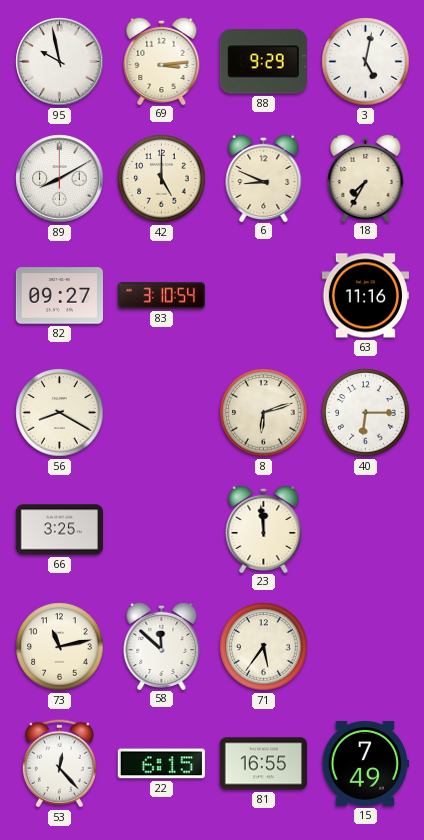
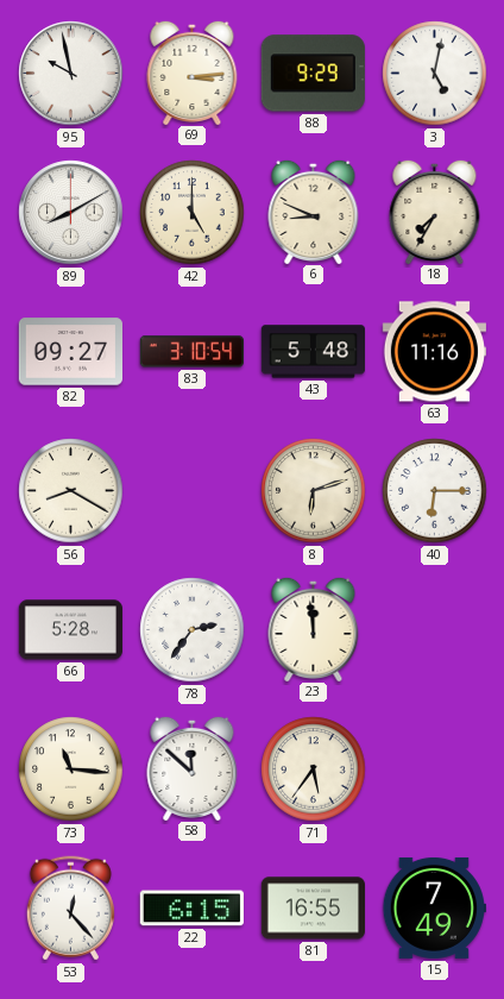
43: none -> 5:48 (313, 352)
66: 3:25 -> 5:28 (70, 630)
78: none -> 2:36 (193, 630)
73: 11:13 -> 11:16 (71, 769)
